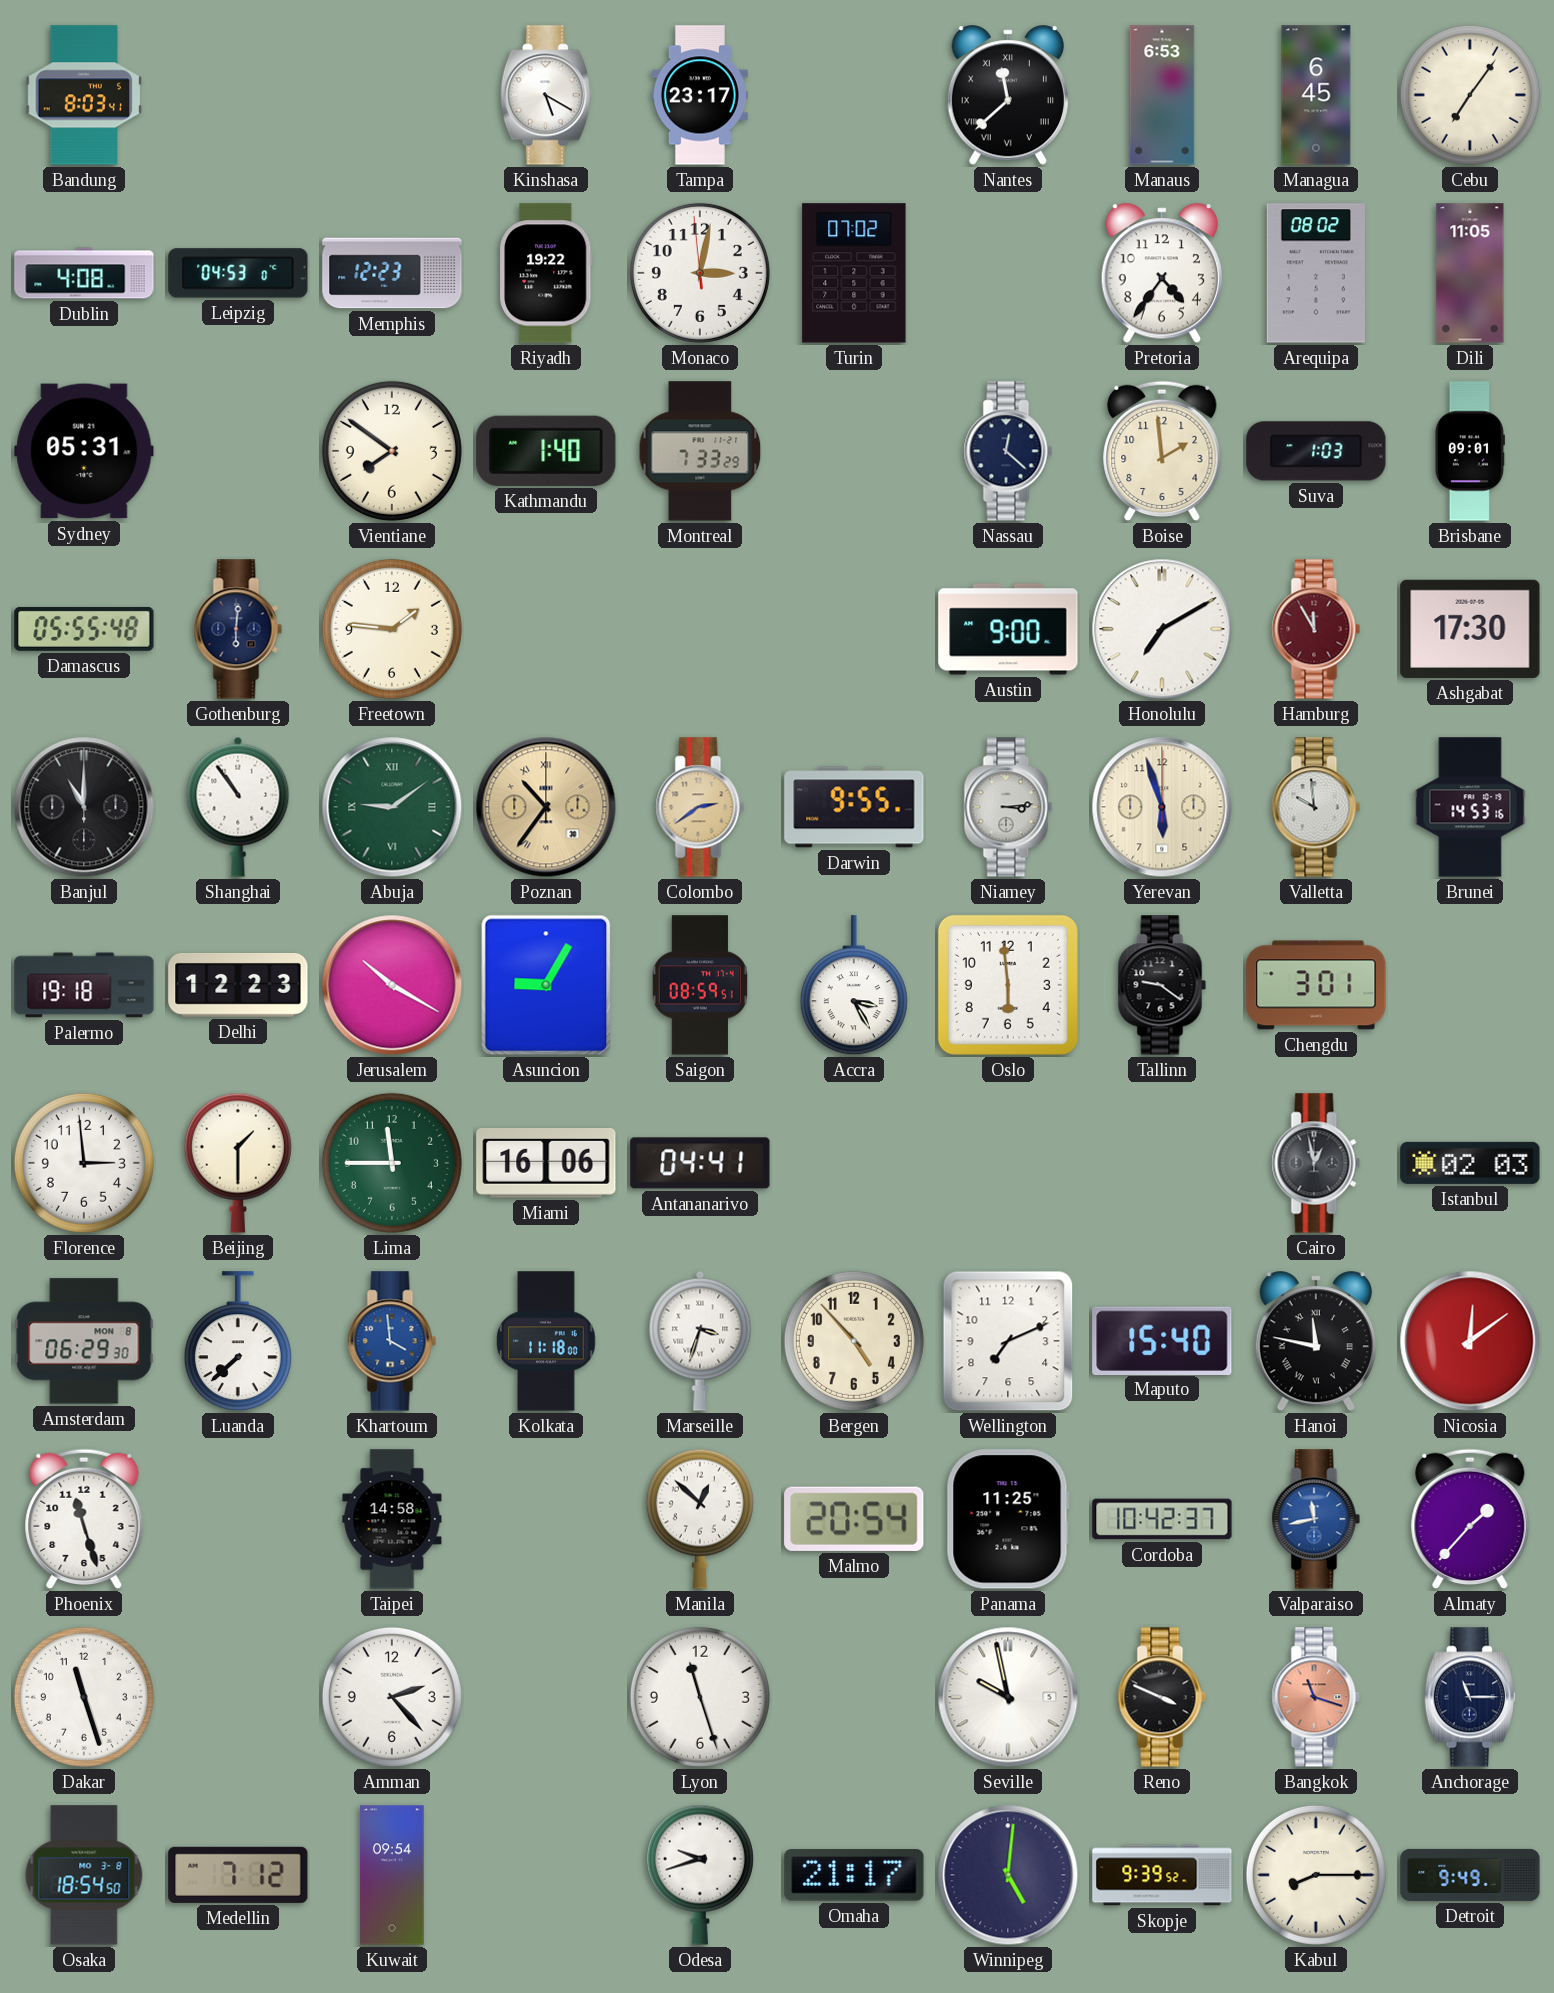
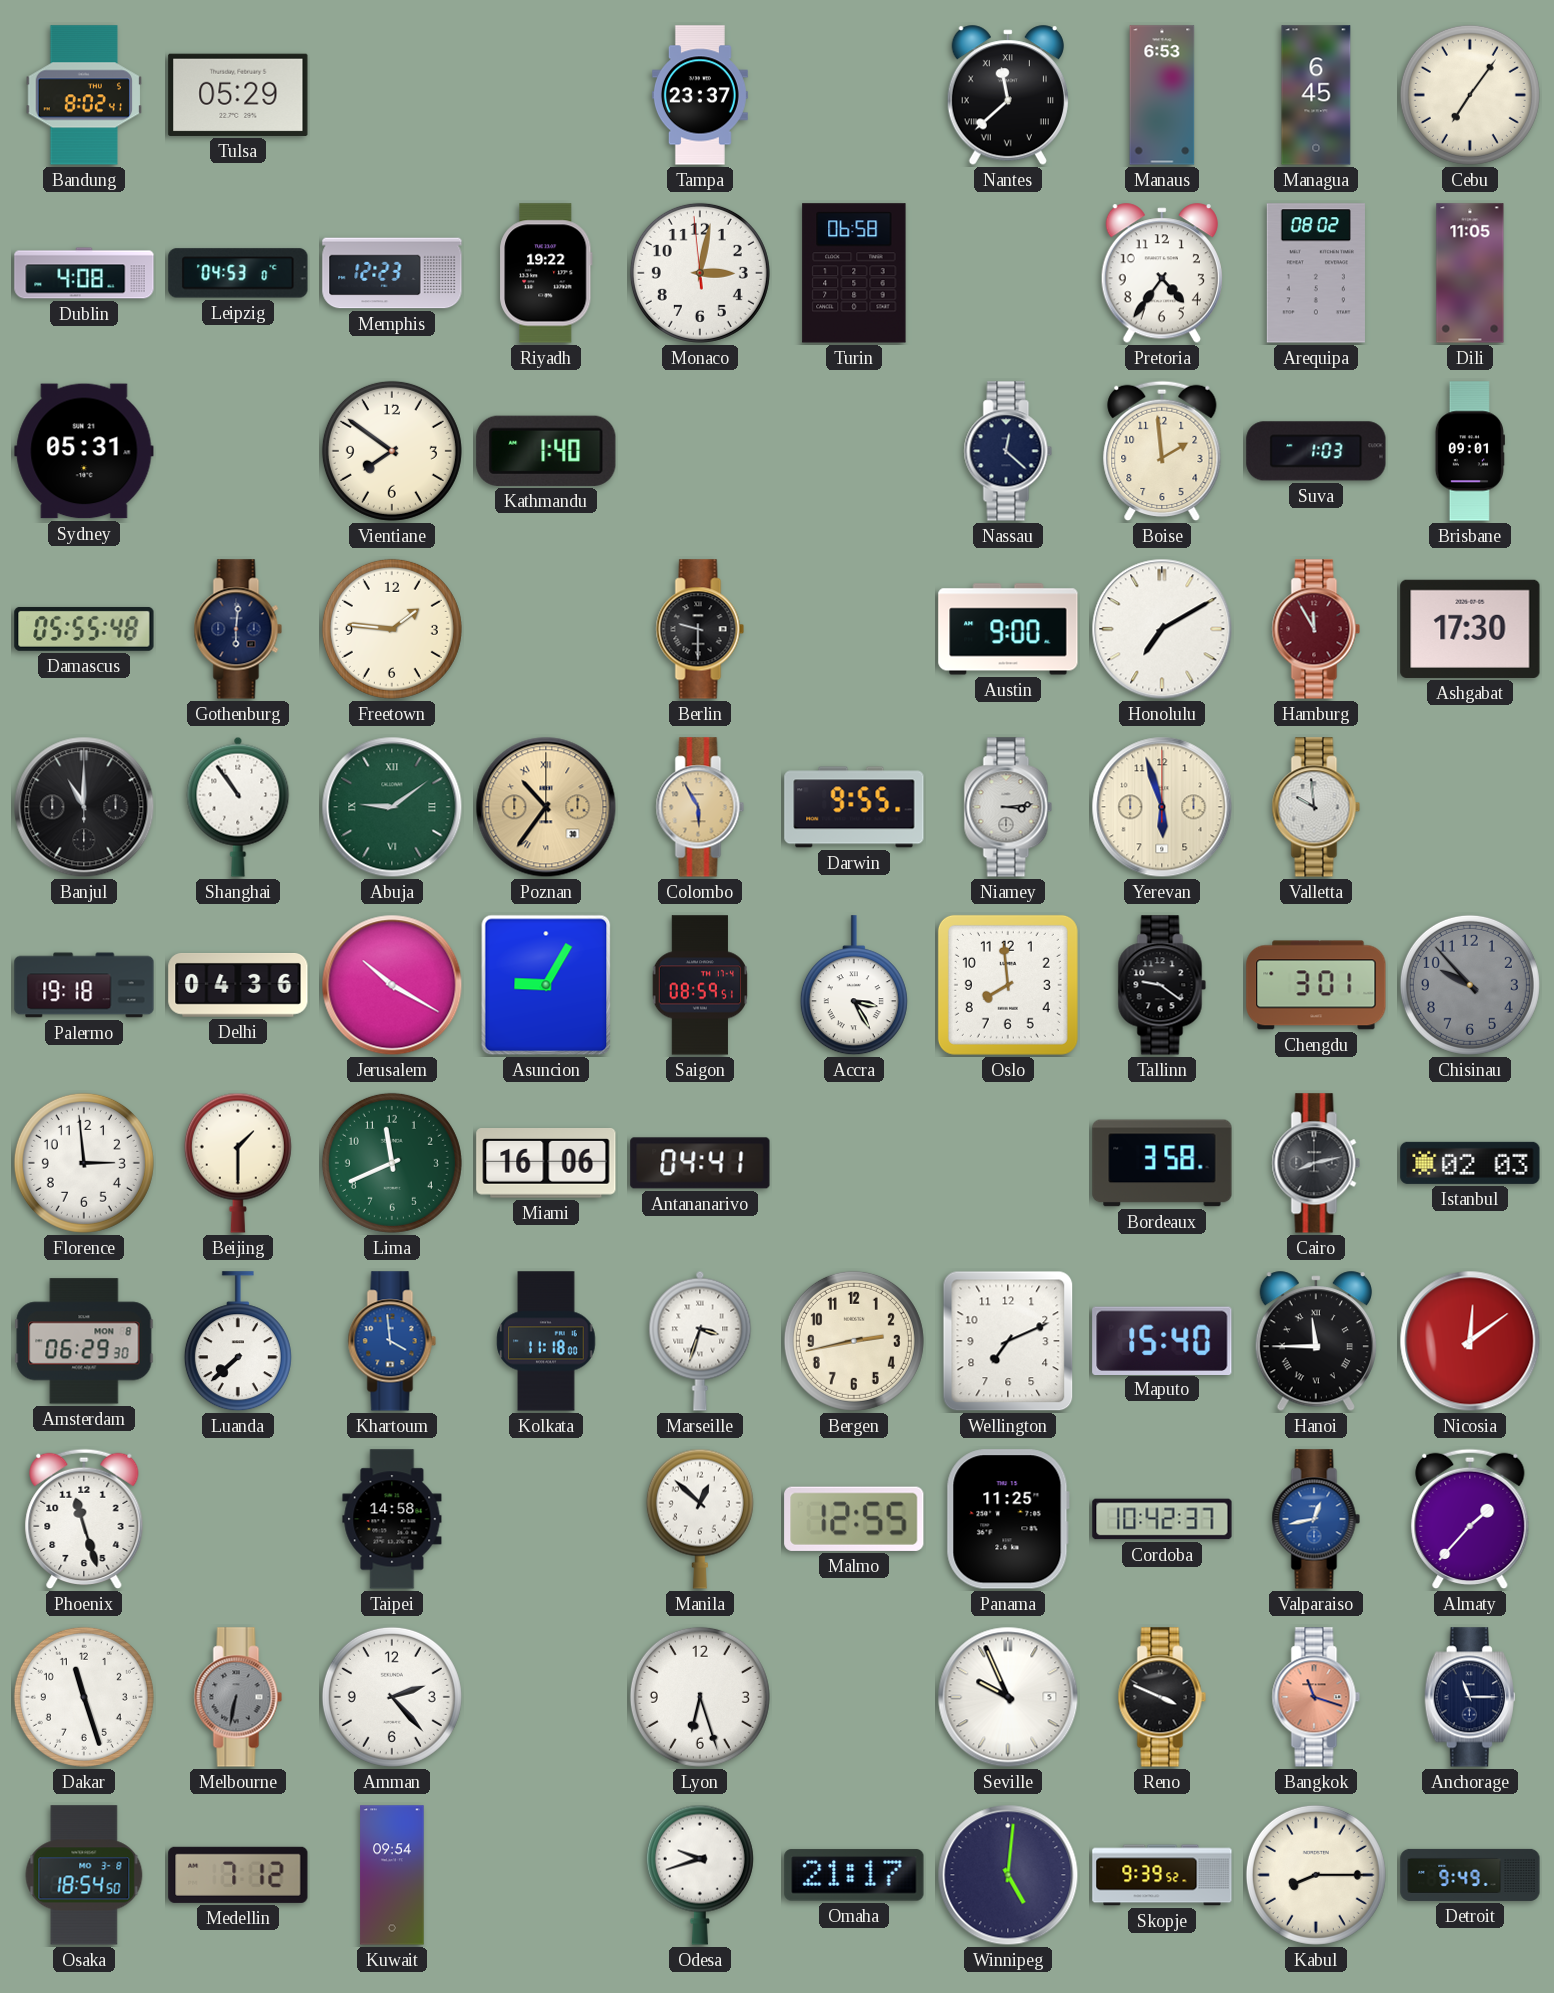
Bandung: 8:03 -> 8:02 (84, 95)
Tulsa: none -> 05:29 (238, 95)
Kinshasa: 5:20 -> none (546, 95)
Tampa: 23:17 -> 23:37 (700, 95)
Turin: 07:02 -> 06:58 (854, 273)
Montreal: 7:33 -> none (700, 451)
Berlin: none -> 9:30 (700, 629)
Colombo: 2:39 -> 5:55 (700, 807)
Brunei: 14:53 -> none (1470, 807)
Delhi: 12:23 -> 04:36 (238, 986)
Oslo: 5:59 -> 7:59 (1008, 985)
Chisinau: none -> 9:53 (1470, 985)
Lima: 11:45 -> 11:41 (392, 1163)
Bordeaux: none -> 3:58 (1162, 1163)
Cairo: 12:58 -> 8:13 (1316, 1163)
Bergen: 4:53 -> 2:43 (854, 1341)
Hanoi: 11:47 -> 11:45 (1316, 1342)
Malmo: 20:54 -> 12:55 (854, 1519)
Valparaiso: 11:43 -> 12:43 (1316, 1519)
Melbourne: none -> 6:32 (238, 1697)
Lyon: 11:27 -> 6:27 (700, 1697)
Seville: 9:58 -> 9:56 (1008, 1697)
